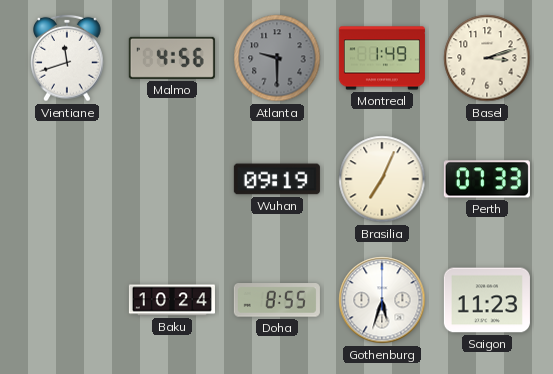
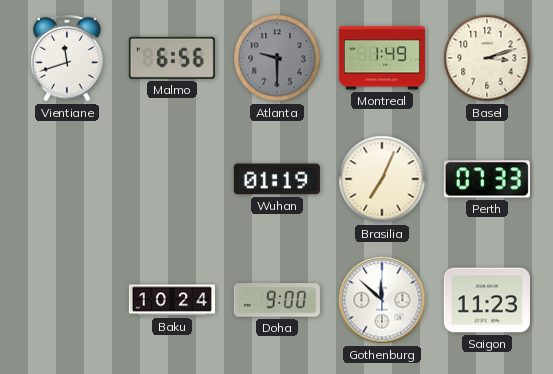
Malmo: 4:56 -> 6:56 (172, 58)
Wuhan: 09:19 -> 01:19 (277, 179)
Doha: 8:55 -> 9:00 (277, 300)
Gothenburg: 5:33 -> 11:52 (382, 300)
